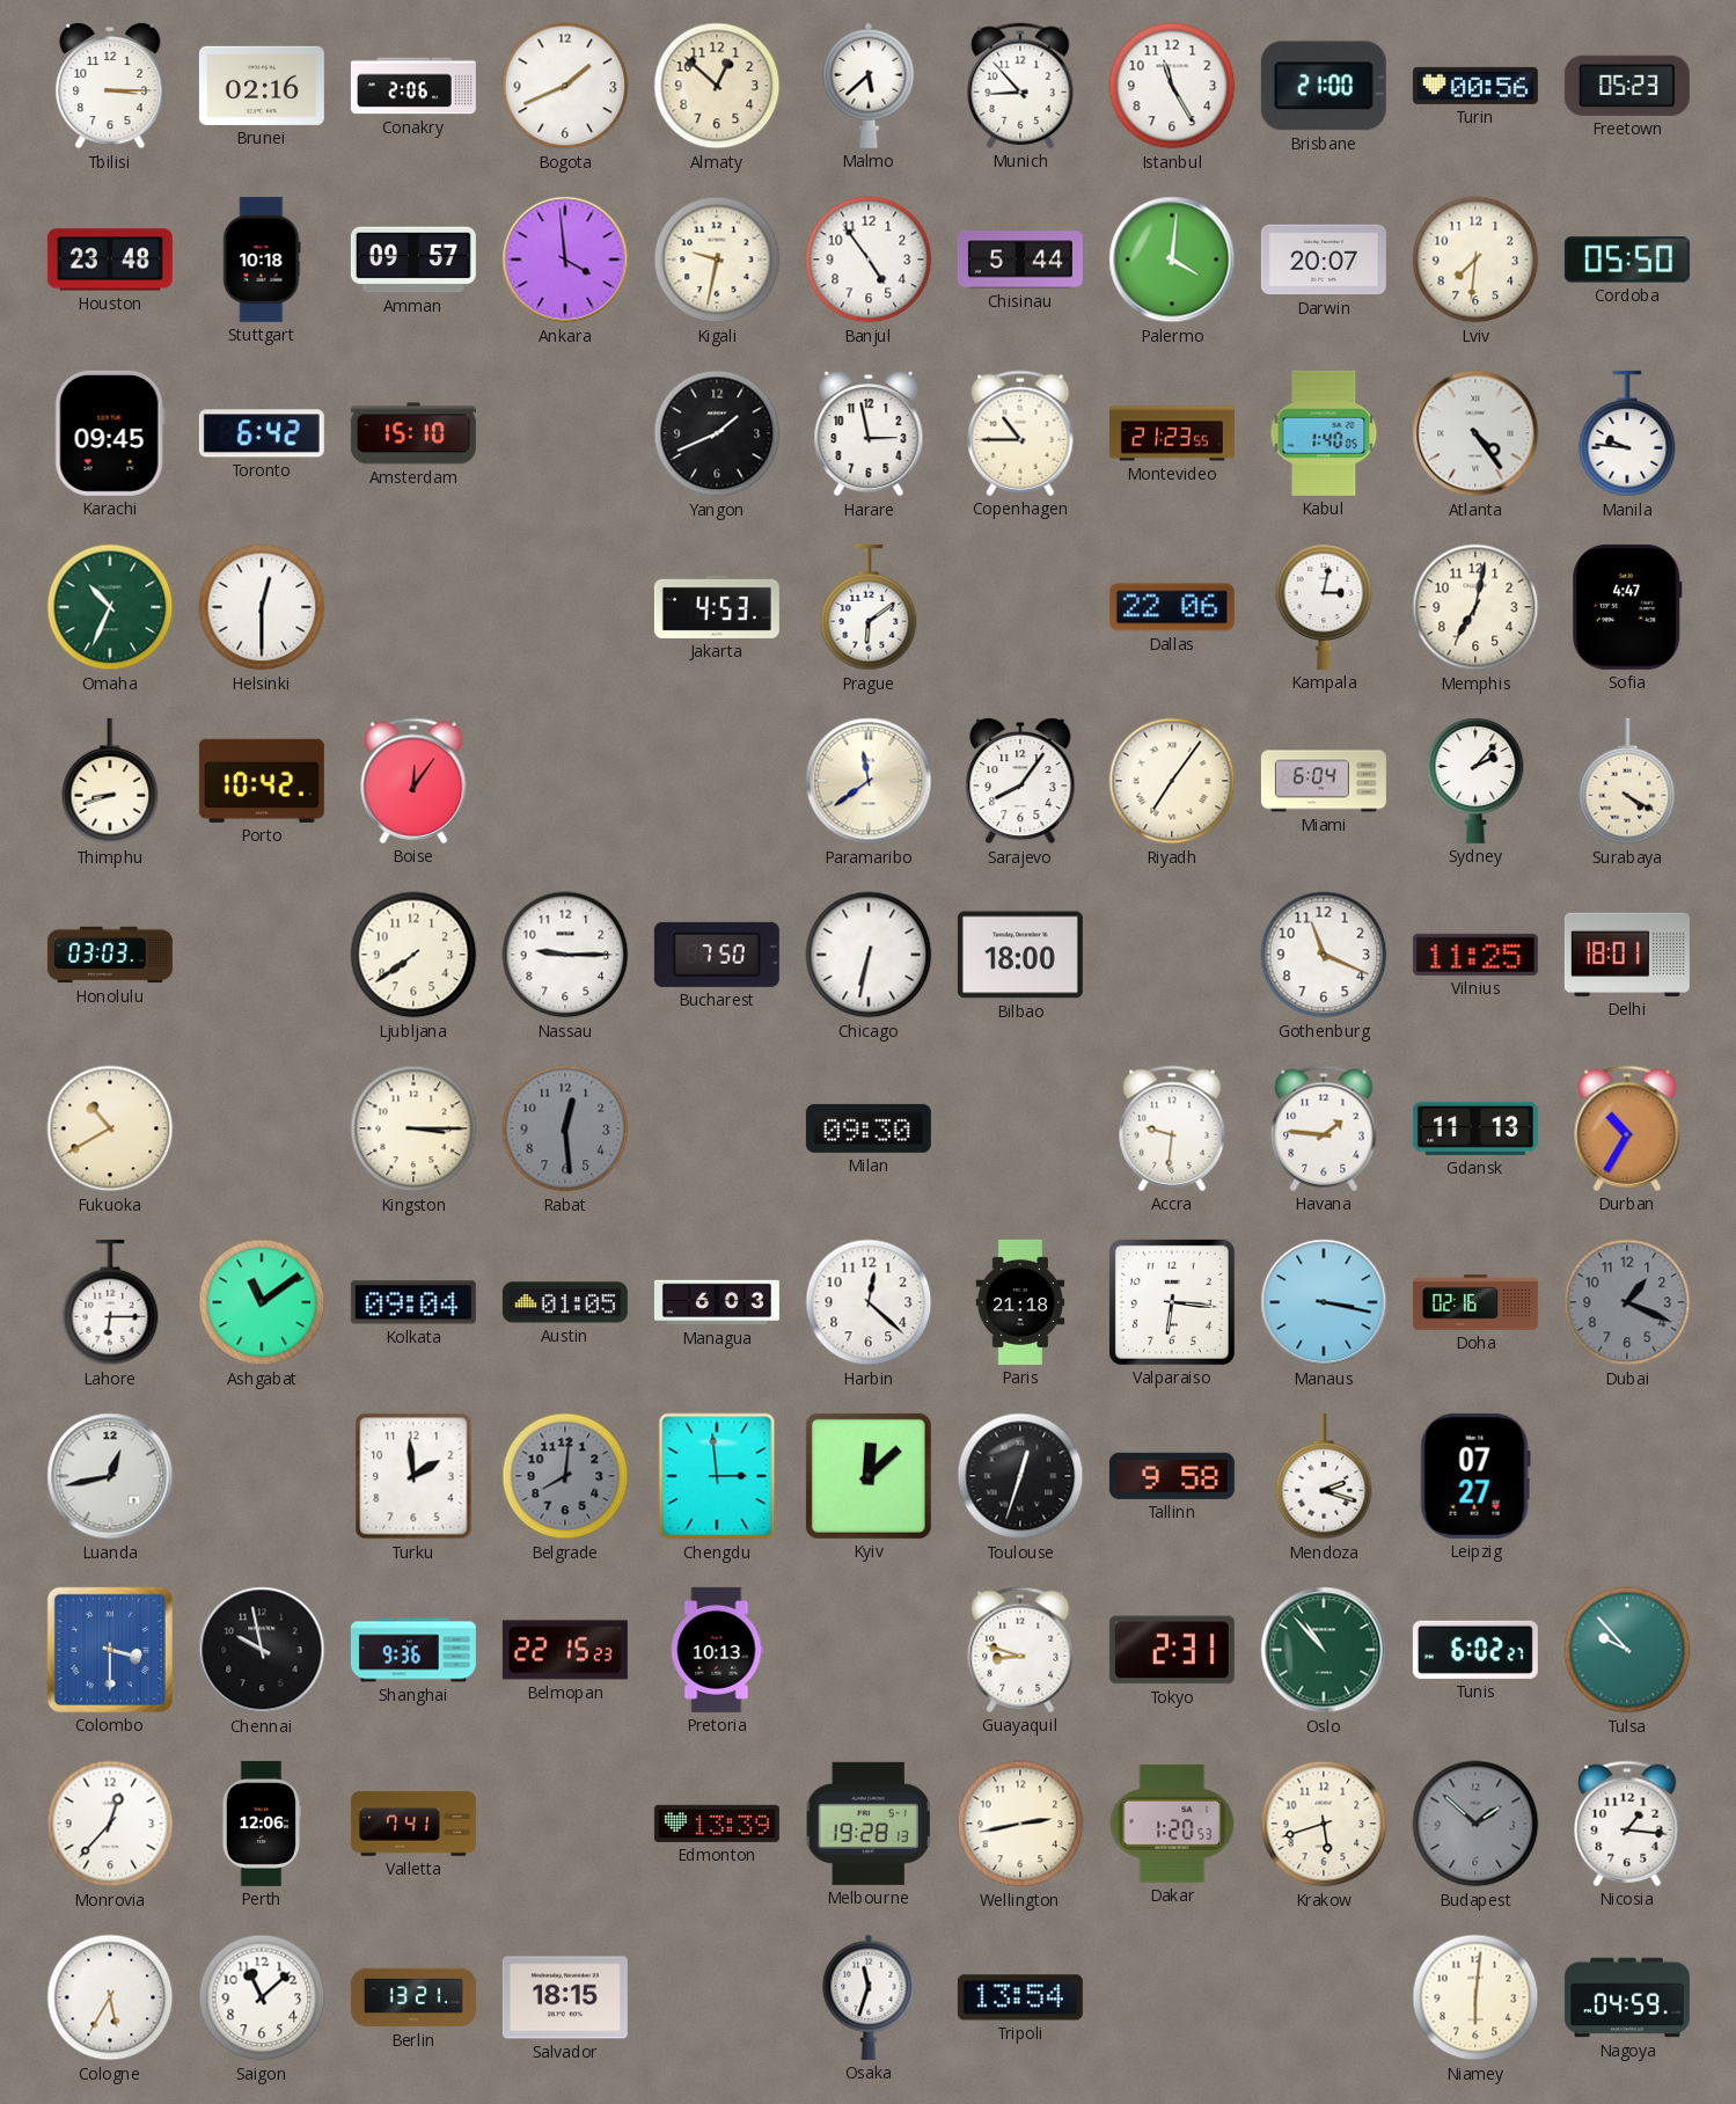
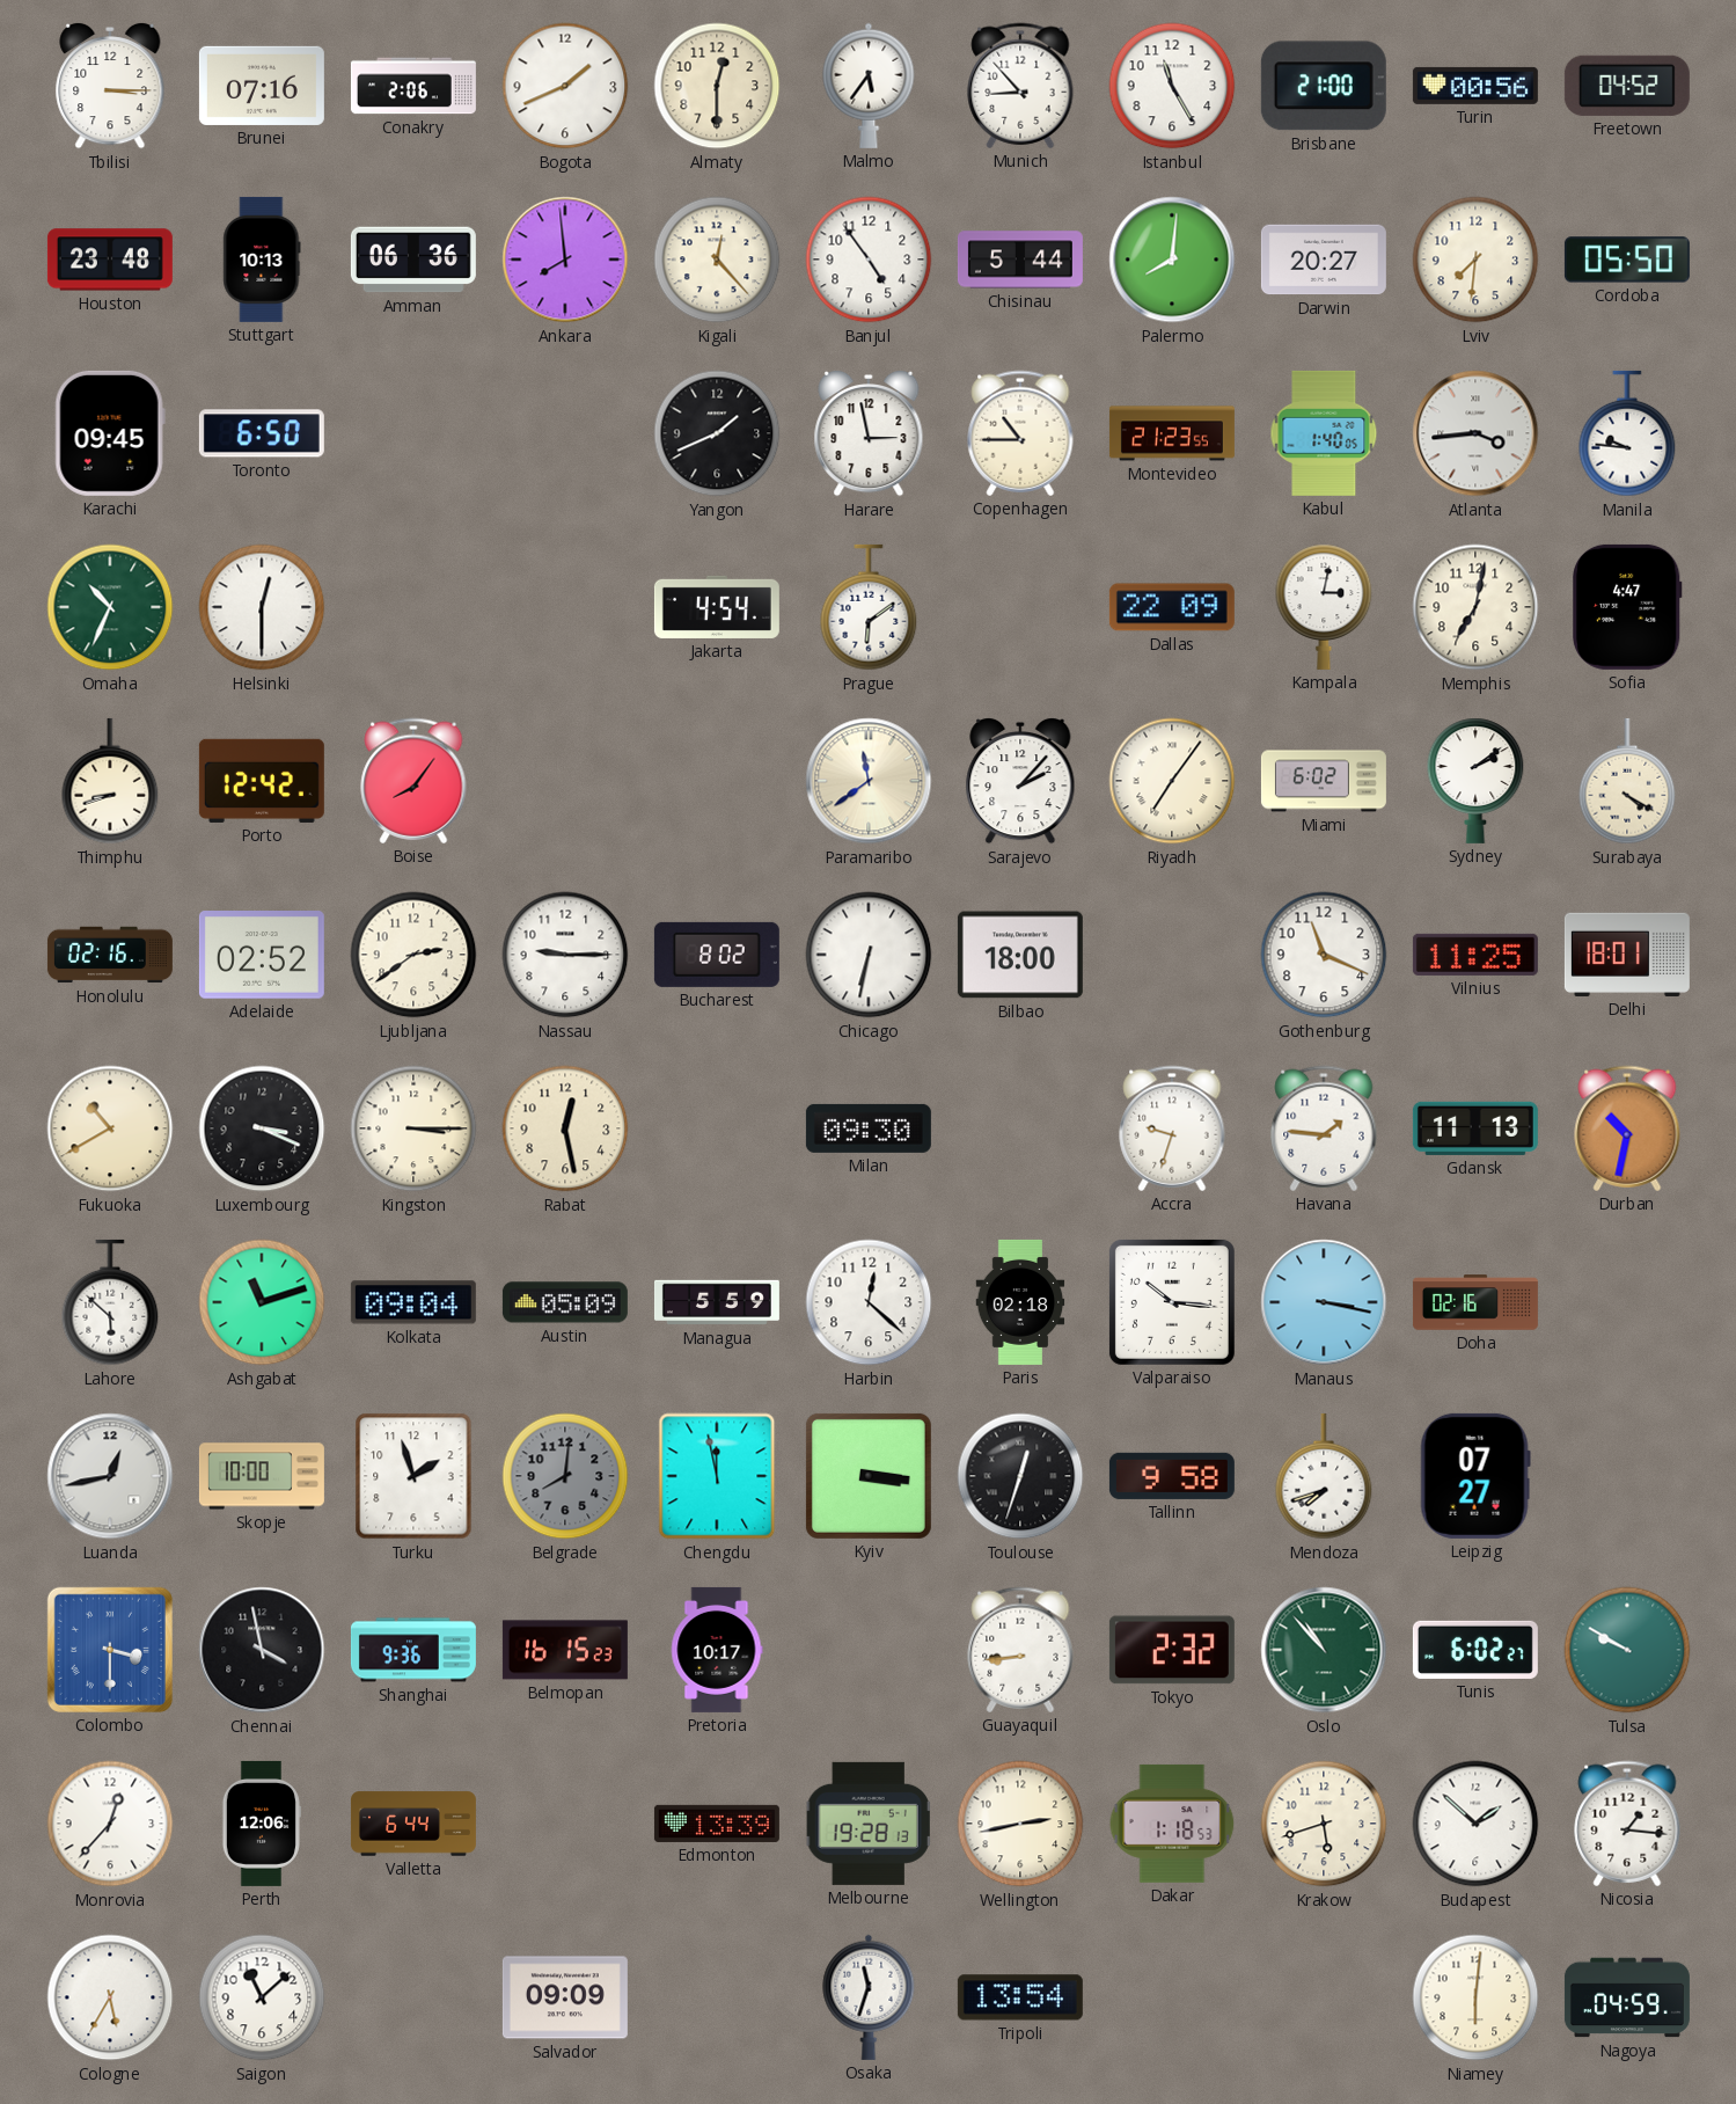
Brunei: 02:16 -> 07:16 (262, 86)
Almaty: 12:52 -> 12:30 (717, 86)
Malmo: 5:38 -> 5:36 (869, 86)
Freetown: 05:23 -> 04:52 (1627, 86)
Stuttgart: 10:18 -> 10:13 (262, 260)
Amman: 09:57 -> 06:36 (413, 260)
Ankara: 3:59 -> 7:59 (565, 260)
Kigali: 9:32 -> 12:23 (717, 260)
Palermo: 4:01 -> 8:01 (1172, 260)
Darwin: 20:07 -> 20:27 (1324, 260)
Toronto: 6:42 -> 6:50 (262, 433)
Amsterdam: 15:10 -> none (413, 433)
Atlanta: 4:24 -> 3:44 (1475, 433)
Jakarta: 4:53 -> 4:54 (717, 607)
Dallas: 22:06 -> 22:09 (1172, 607)
Porto: 10:42 -> 12:42 (262, 781)
Boise: 12:06 -> 8:06 (413, 781)
Sarajevo: 8:06 -> 2:07 (1020, 781)
Miami: 6:04 -> 6:02 (1324, 781)
Sydney: 2:07 -> 2:09 (1475, 781)
Honolulu: 03:03 -> 02:16 (110, 955)
Adelaide: none -> 02:52 (262, 956)
Ljubljana: 7:39 -> 2:39 (413, 955)
Bucharest: 7:50 -> 8:02 (717, 955)
Luxembourg: none -> 3:19 (262, 1128)
Rabat: 12:29 -> 12:28 (565, 1128)
Rabat dial: grey -> cream (565, 1128)
Accra: 9:31 -> 9:33 (1172, 1128)
Durban: 10:35 -> 10:32 (1627, 1128)
Lahore: 6:15 -> 5:52 (110, 1302)
Ashgabat: 11:09 -> 11:12 (262, 1302)
Austin: 01:05 -> 05:09 (565, 1302)
Managua: 6:03 -> 5:59 (717, 1302)
Paris: 21:18 -> 02:18 (1020, 1302)
Valparaiso: 6:16 -> 10:16 (1172, 1302)
Dubai: 1:19 -> none (1627, 1302)
Skopje: none -> 10:00 (262, 1476)
Turku: 1:59 -> 1:57 (413, 1476)
Chengdu: 2:59 -> 11:58 (717, 1476)
Kyiv: 12:08 -> 3:16 (869, 1476)
Mendoza: 2:18 -> 7:42 (1324, 1476)
Chennai: 9:58 -> 3:58 (262, 1650)
Belmopan: 22:15 -> 16:15 (565, 1650)
Pretoria: 10:13 -> 10:17 (717, 1650)
Guayaquil: 8:48 -> 8:44 (1020, 1650)
Tokyo: 2:31 -> 2:32 (1172, 1650)
Tulsa: 9:53 -> 9:50 (1627, 1650)
Valletta: 7:41 -> 6:44 (413, 1824)
Dakar: 1:20 -> 1:18 (1172, 1824)
Budapest dial: grey -> white (1475, 1824)
Berlin: 13:21 -> none (413, 1997)
Salvador: 18:15 -> 09:09 (565, 1997)
